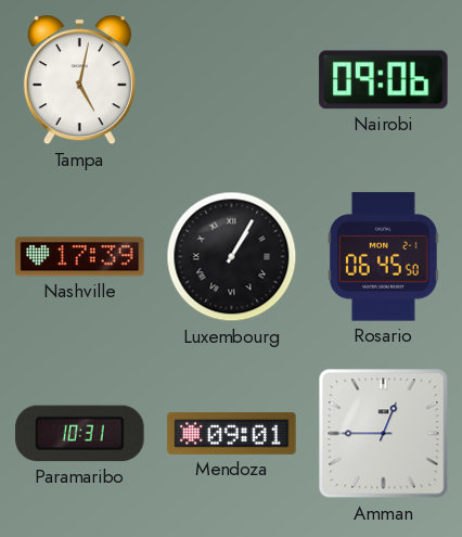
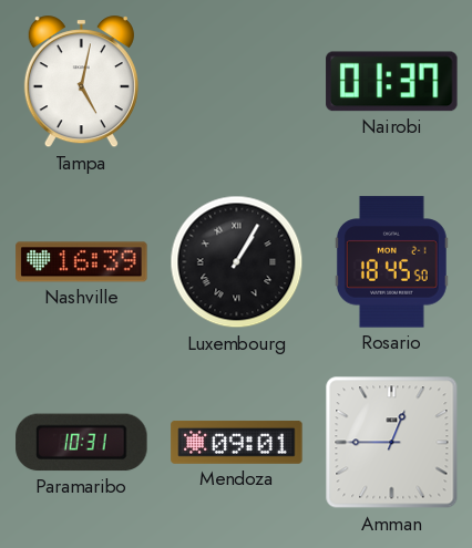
Nairobi: 09:06 -> 01:37 (392, 82)
Nashville: 17:39 -> 16:39 (82, 262)
Rosario: 06:45 -> 18:45 (391, 262)
